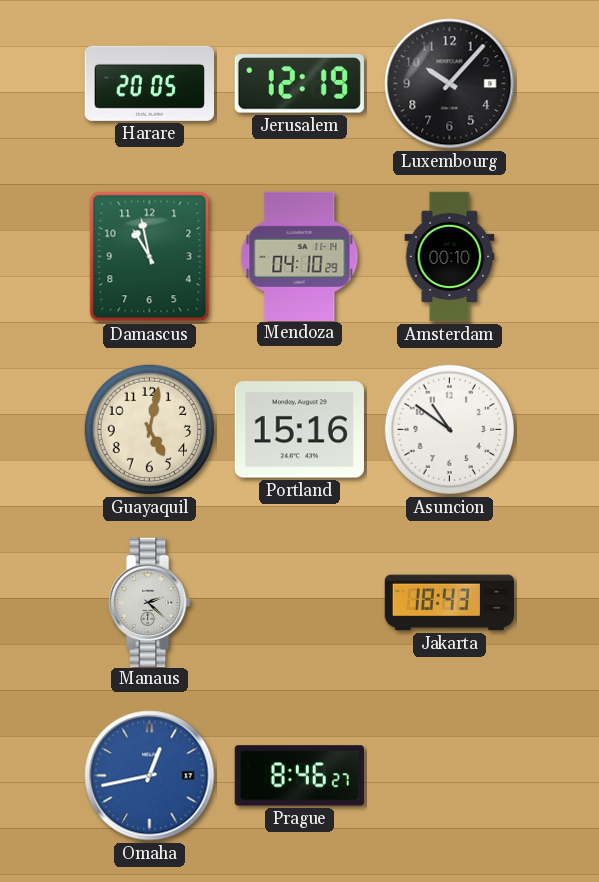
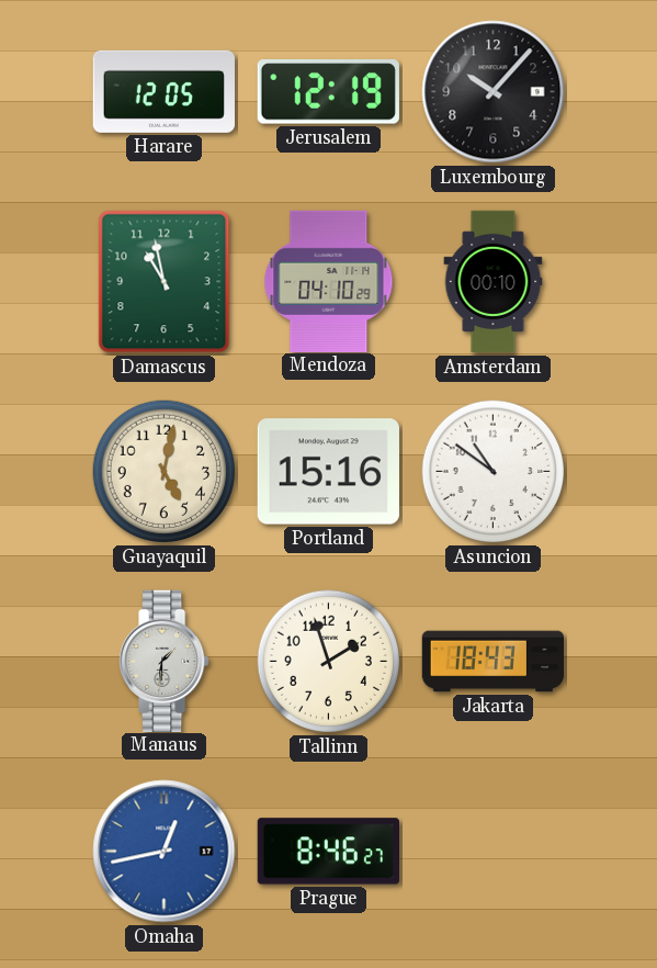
Harare: 20:05 -> 12:05 (163, 91)
Manaus: 2:22 -> 1:31 (165, 661)
Tallinn: none -> 1:57 (329, 662)
